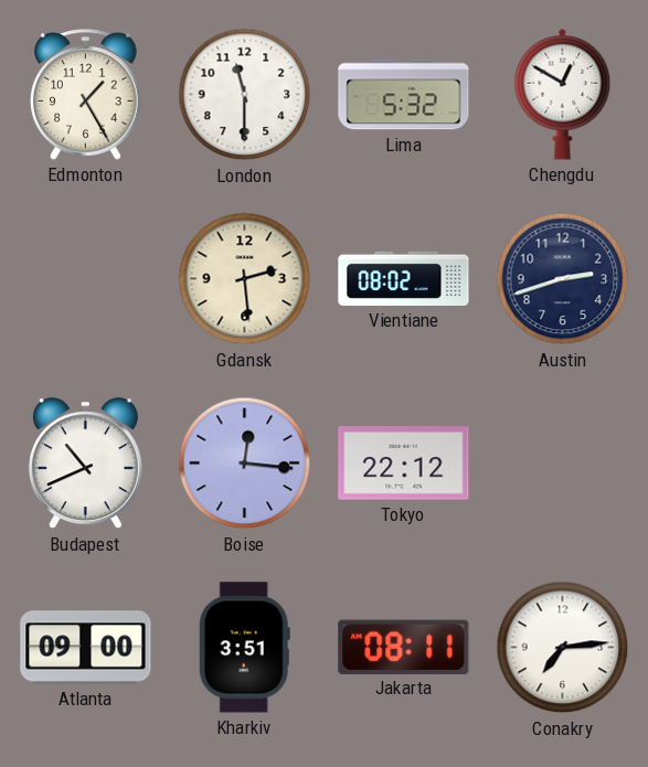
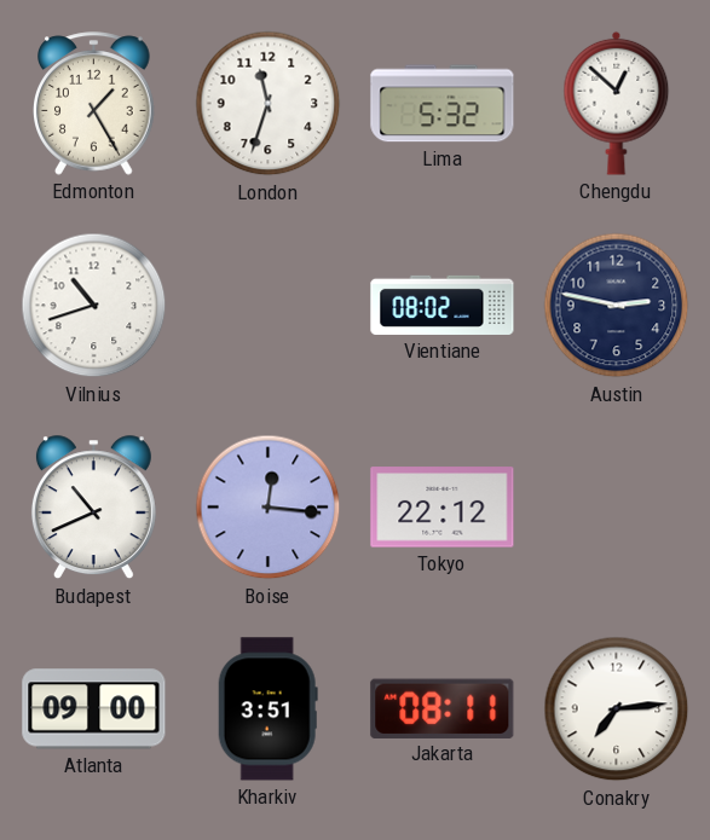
London: 11:30 -> 11:33 (269, 104)
Chengdu: 12:50 -> 12:52 (617, 103)
Vilnius: none -> 10:42 (94, 306)
Gdansk: 2:29 -> none (245, 279)
Austin: 2:42 -> 2:47 (617, 306)
